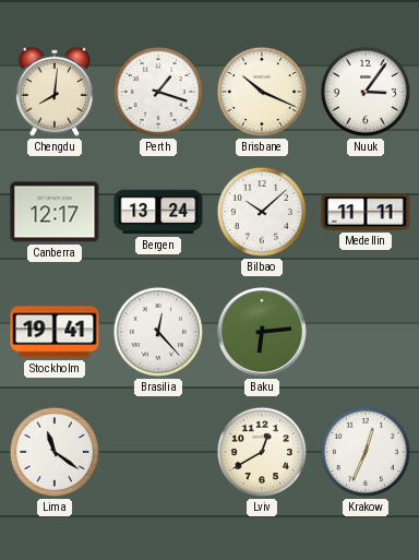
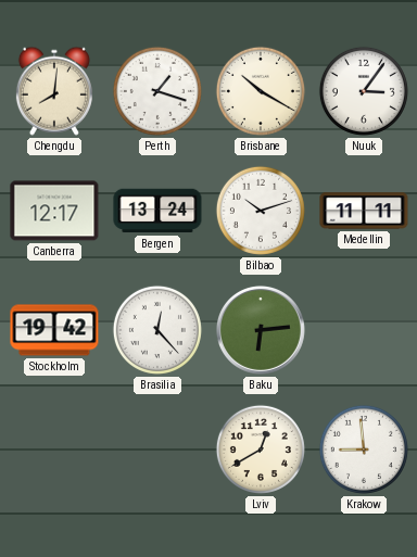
Brisbane: 10:19 -> 10:20 (261, 91)
Bilbao: 10:08 -> 10:12 (261, 211)
Stockholm: 19:41 -> 19:42 (54, 330)
Lima: 11:21 -> none (55, 452)
Krakow: 12:34 -> 8:59 (364, 450)
